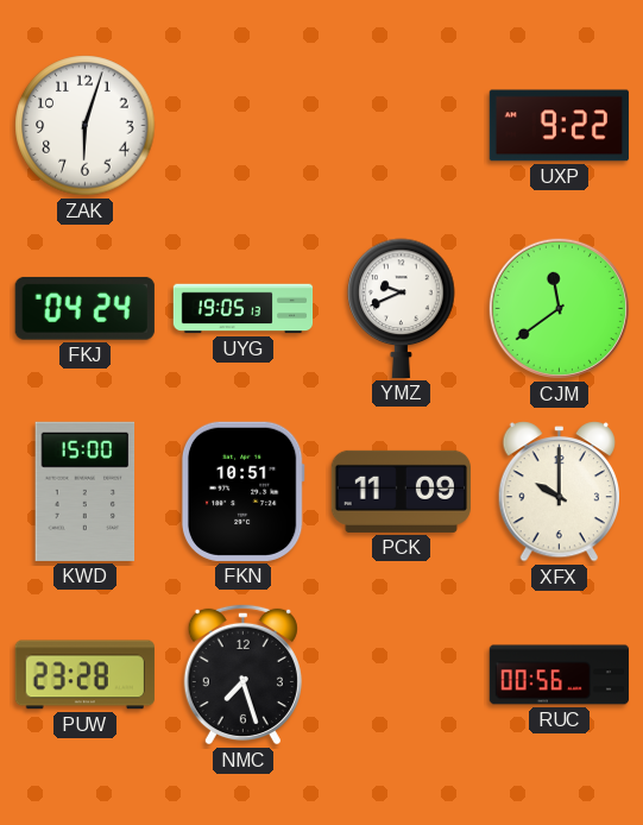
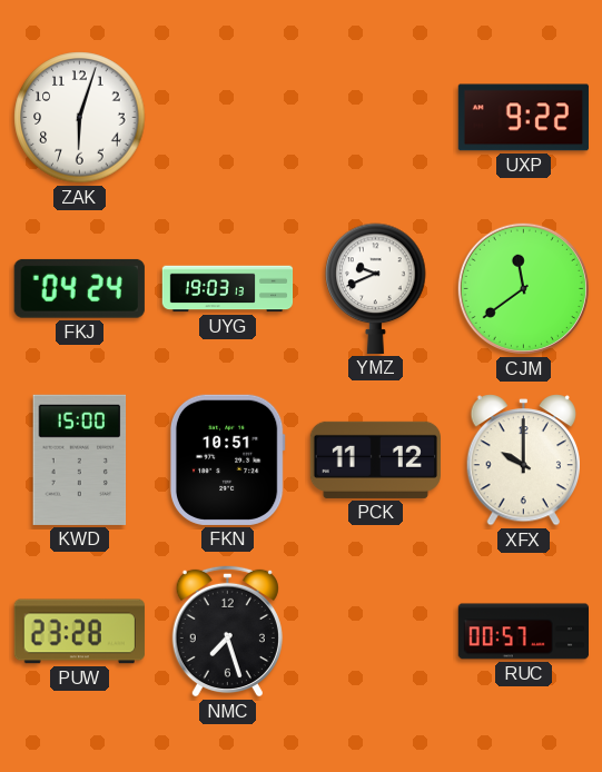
UYG: 19:05 -> 19:03 (228, 289)
PCK: 11:09 -> 11:12 (375, 459)
RUC: 00:56 -> 00:57 (523, 632)
